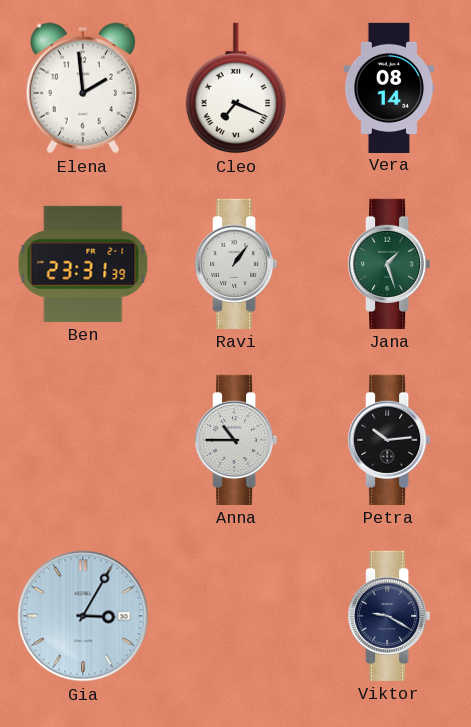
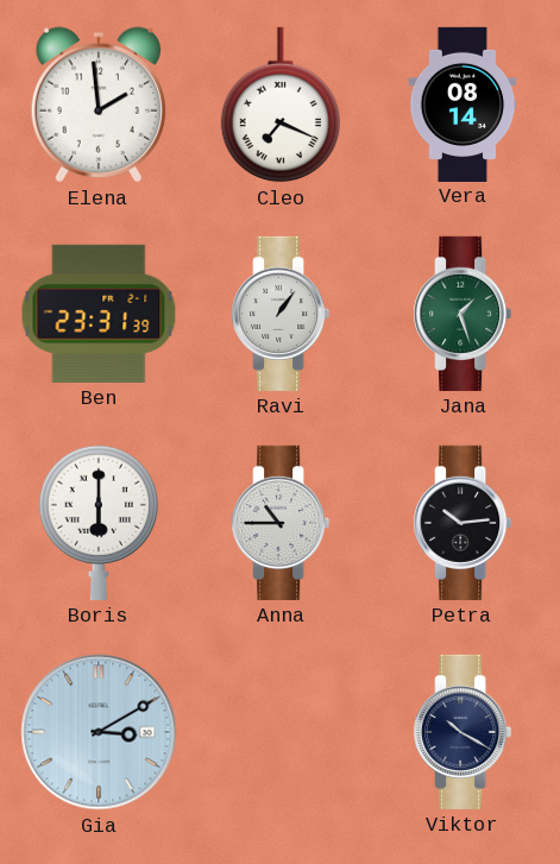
Boris: none -> 6:00 (99, 523)
Gia: 3:05 -> 3:10 (99, 732)
Viktor: 9:20 -> 10:20 (463, 732)
